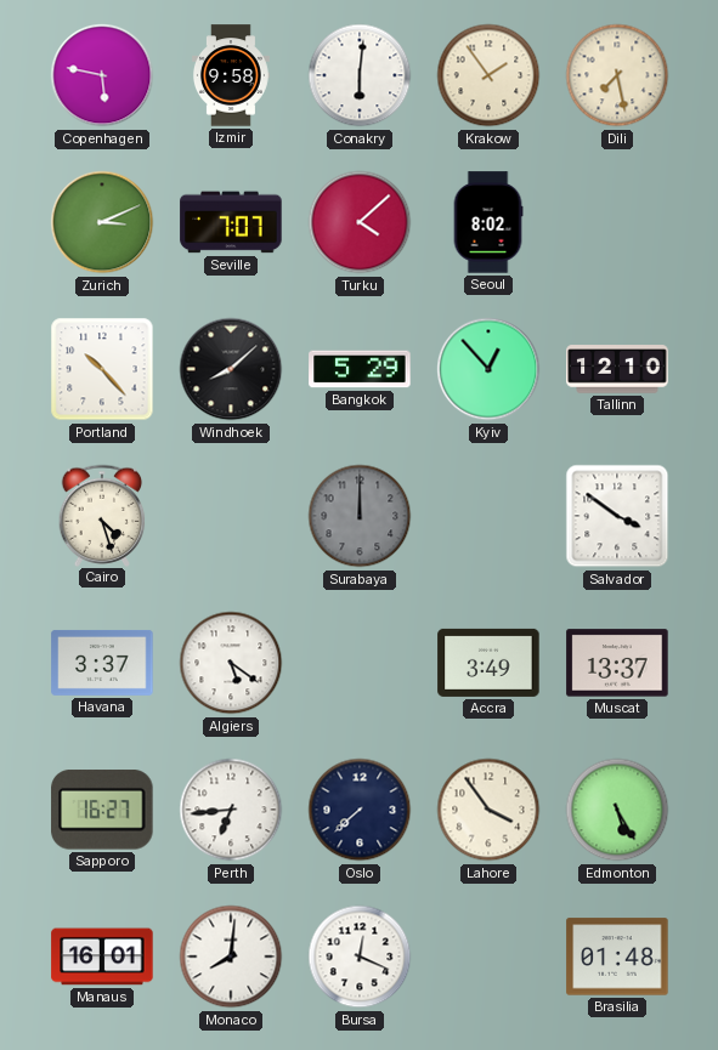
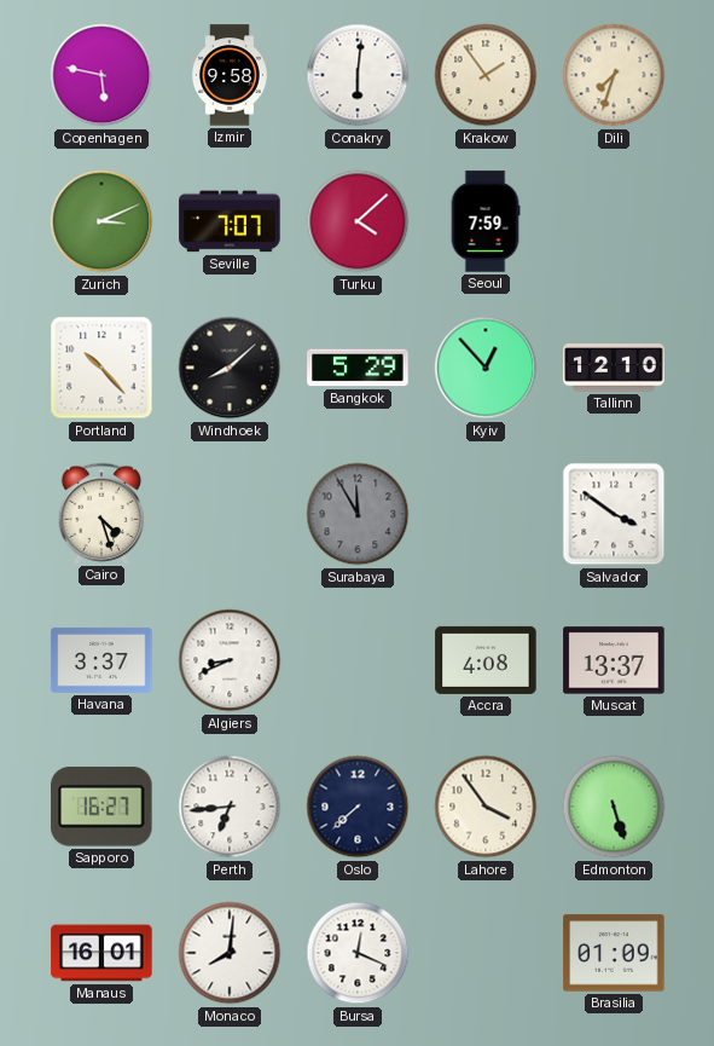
Dili: 7:28 -> 7:33 (614, 75)
Seoul: 8:02 -> 7:59 (486, 221)
Surabaya: 12:00 -> 11:55 (358, 514)
Algiers: 5:21 -> 8:41 (230, 660)
Accra: 3:49 -> 4:08 (486, 660)
Edmonton: 5:25 -> 5:27 (614, 807)
Brasilia: 01:48 -> 01:09 (614, 953)
